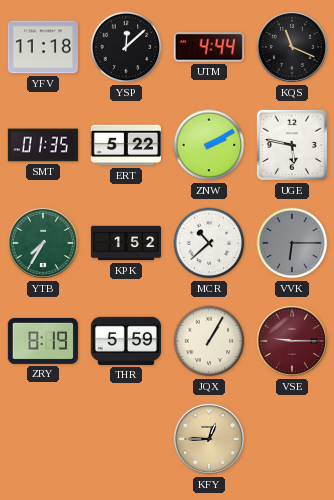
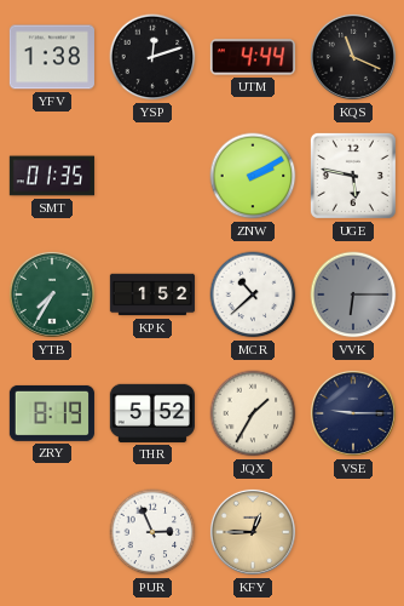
YFV: 11:18 -> 1:38 (52, 57)
YSP: 12:08 -> 12:12 (152, 57)
ERT: 5:22 -> none (126, 145)
THR: 5:59 -> 5:52 (152, 413)
JQX: 1:05 -> 1:35 (253, 413)
VSE dial: burgundy -> navy (353, 413)
PUR: none -> 2:56 (152, 532)
